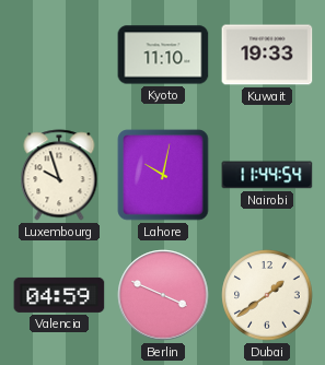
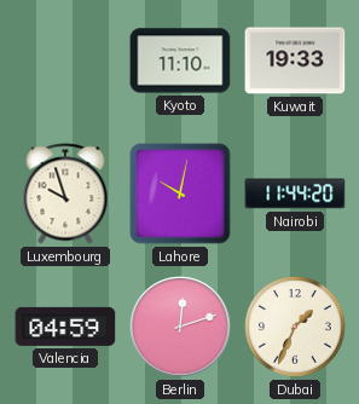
Nairobi: 11:44:54 -> 11:44:20 (295, 194)
Berlin: 3:49 -> 12:12 (180, 327)
Dubai: 1:39 -> 1:34 (295, 327)
